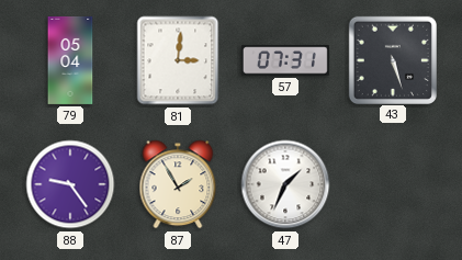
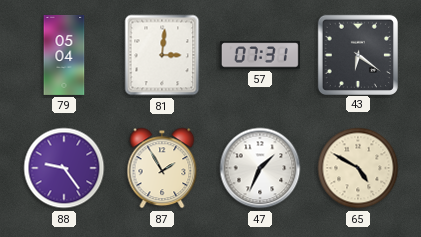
43: 5:27 -> 6:21 (357, 54)
65: none -> 4:50 (358, 168)
